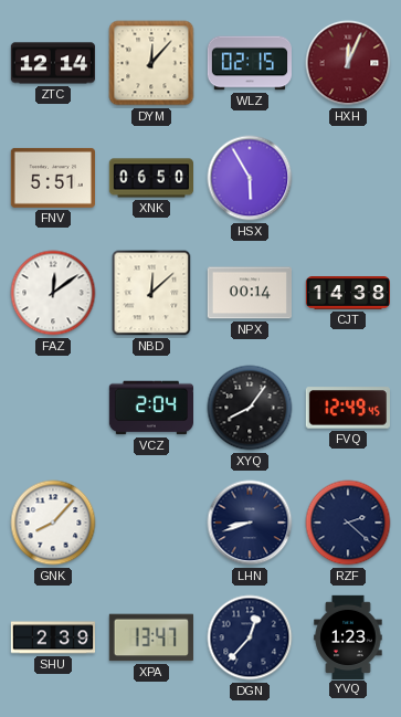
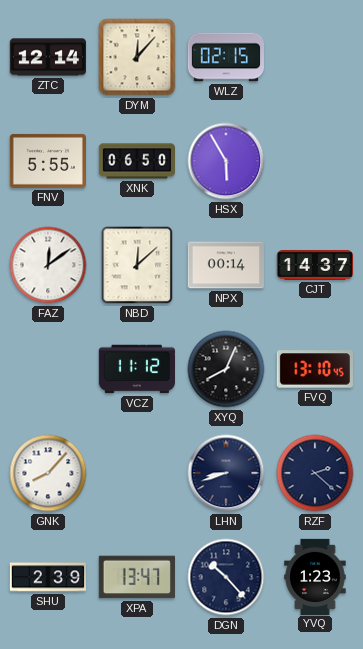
HXH: 12:04 -> none (348, 63)
FNV: 5:51 -> 5:55 (47, 161)
CJT: 14:38 -> 14:37 (314, 265)
VCZ: 2:04 -> 11:12 (136, 369)
XYQ: 8:06 -> 8:04 (226, 369)
FVQ: 12:49 -> 13:10 (314, 369)
DGN: 12:37 -> 10:23 (226, 577)
